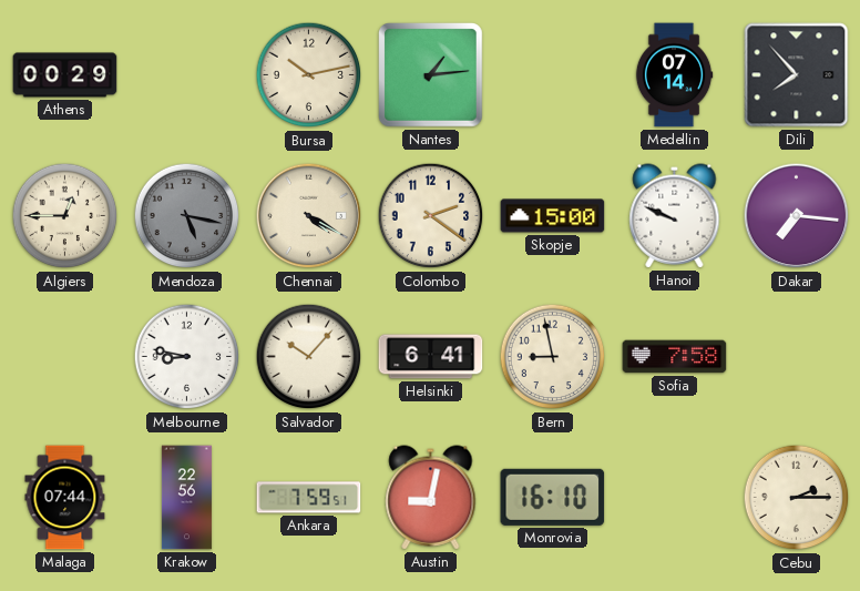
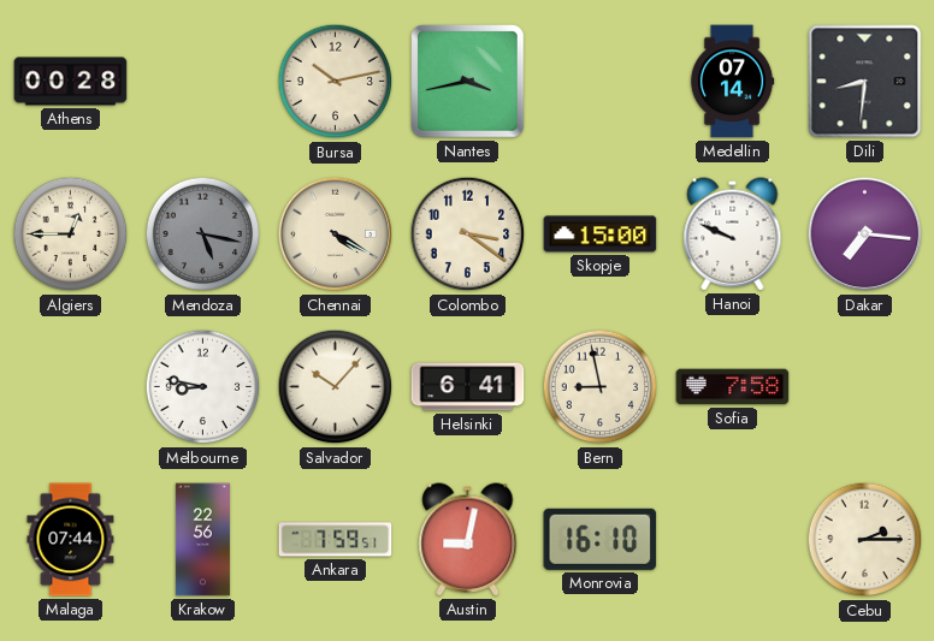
Athens: 00:29 -> 00:28 (71, 82)
Nantes: 1:14 -> 3:43 (468, 82)
Dili: 7:53 -> 8:31 (865, 82)
Colombo: 2:21 -> 3:21 (468, 235)
